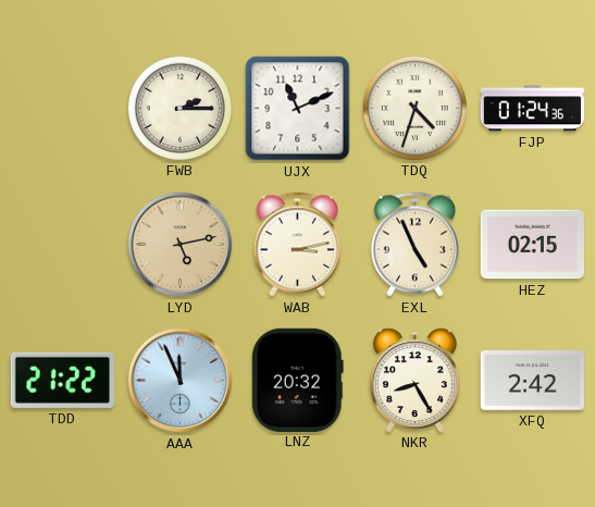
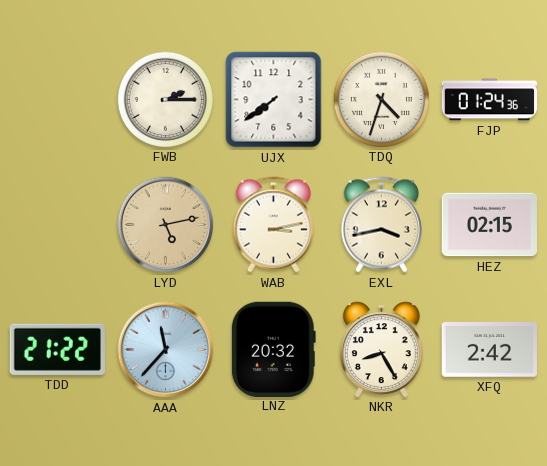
UJX: 11:11 -> 7:39 (274, 100)
EXL: 4:56 -> 3:43 (381, 225)
AAA: 11:56 -> 11:37 (166, 350)
